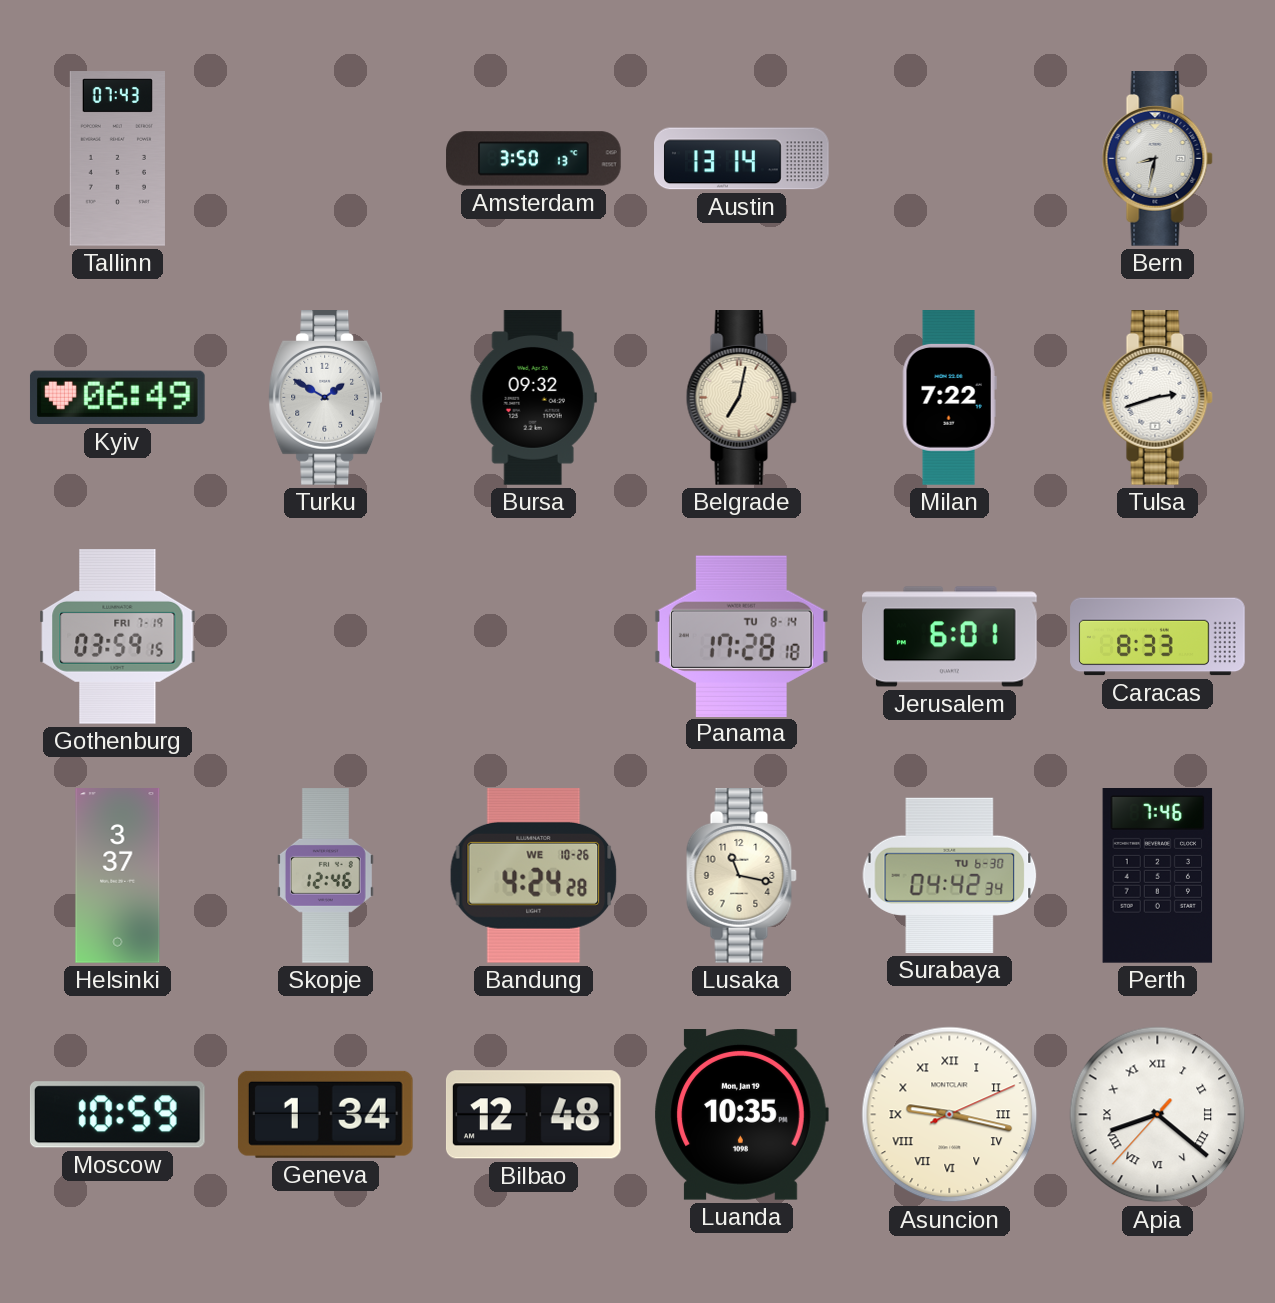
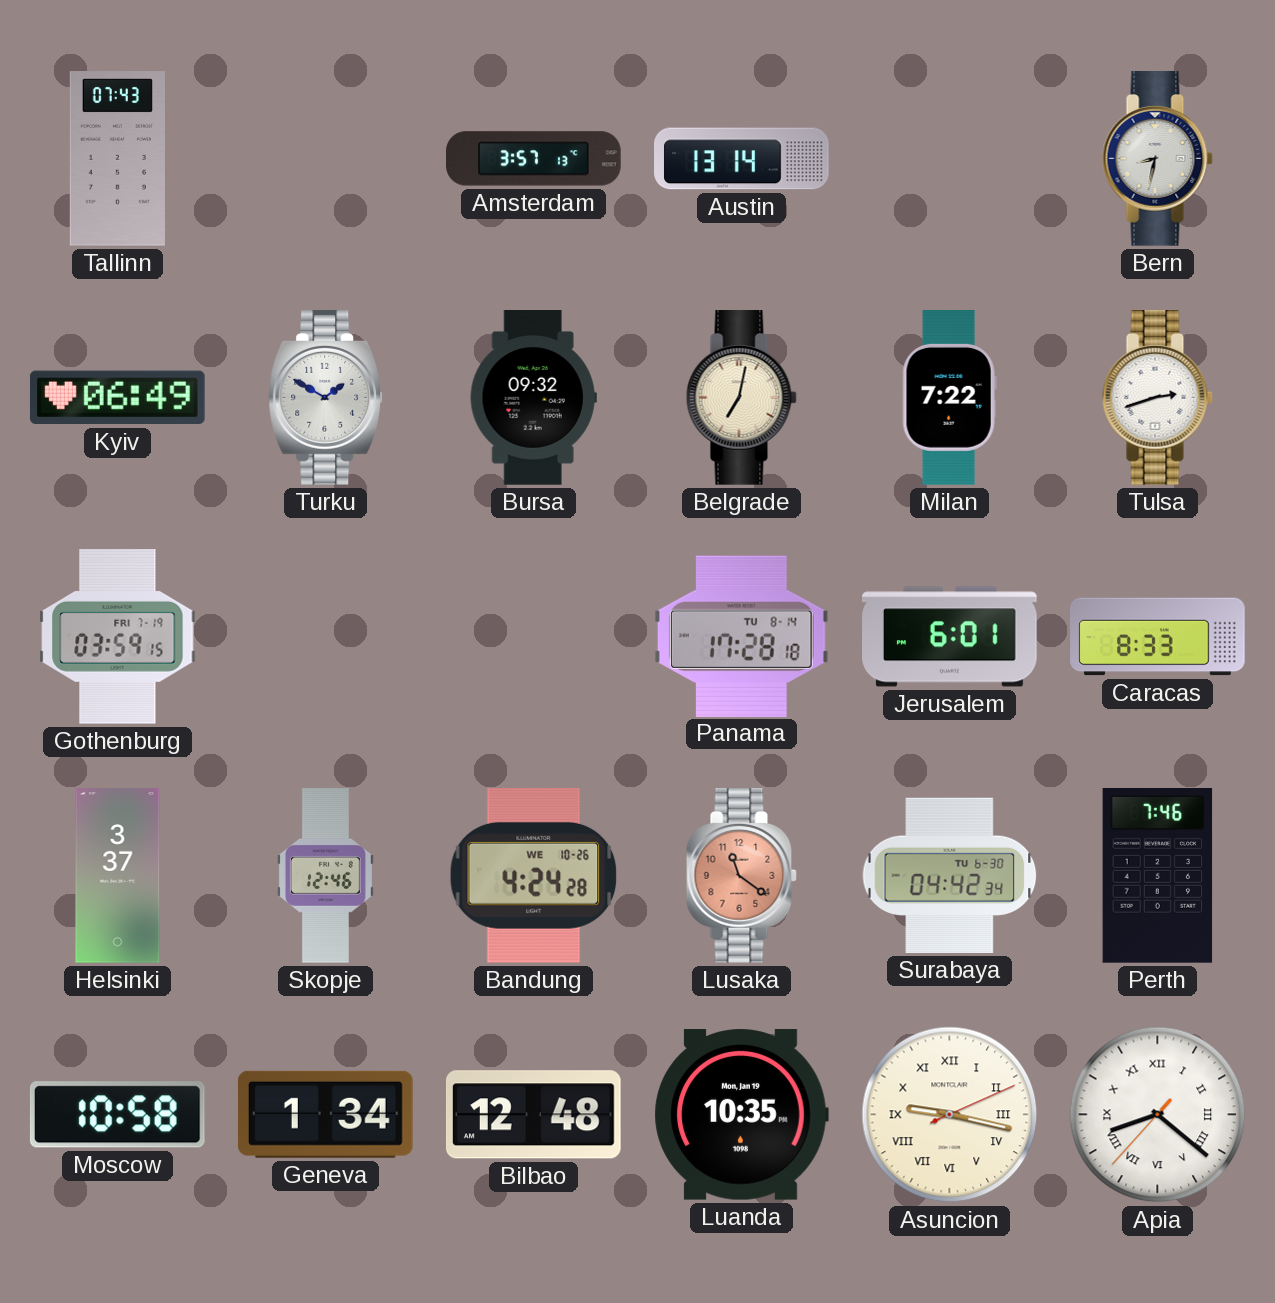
Amsterdam: 3:50 -> 3:57 (534, 159)
Lusaka: 11:17 -> 11:21 (741, 876)
Lusaka dial: cream -> salmon (741, 876)
Moscow: 10:59 -> 10:58 (117, 1115)
